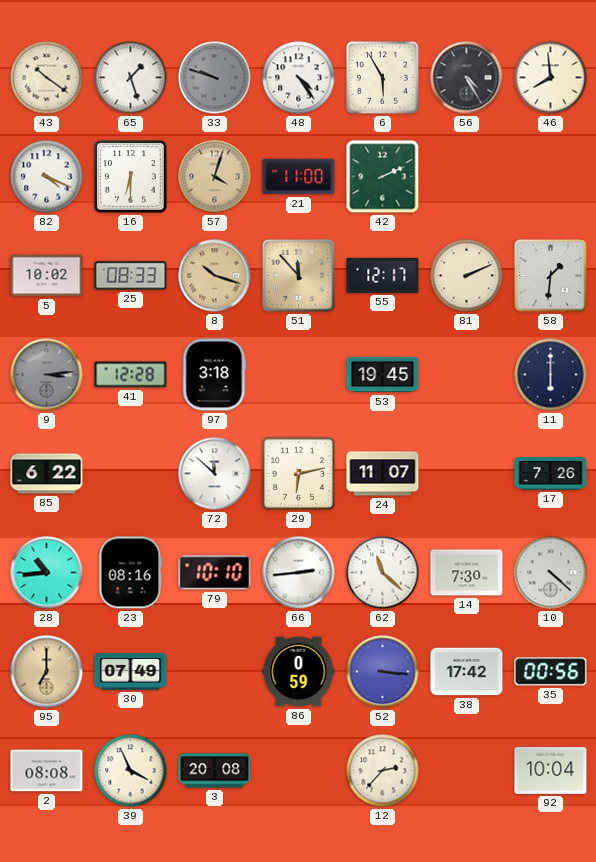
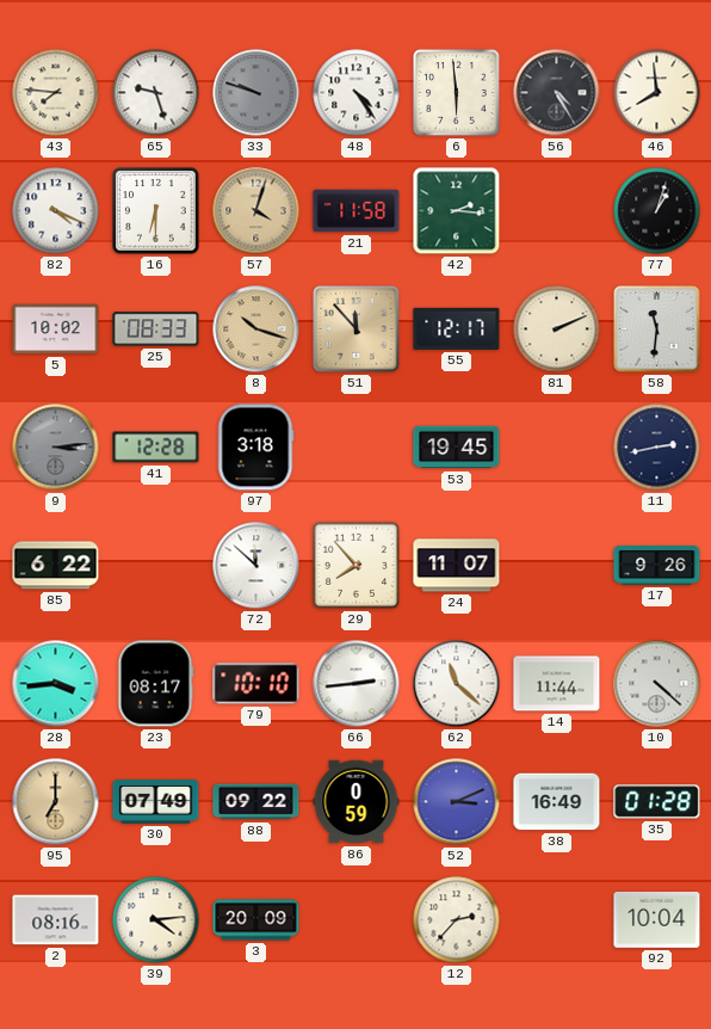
43: 10:21 -> 7:46 (56, 93)
65: 1:27 -> 9:27 (156, 93)
6: 5:55 -> 5:59 (457, 93)
21: 11:00 -> 11:58 (357, 211)
42: 2:11 -> 2:16 (457, 211)
77: none -> 1:03 (657, 211)
58: 1:31 -> 11:31 (657, 329)
11: 6:00 -> 2:43 (657, 448)
29: 6:13 -> 7:53 (355, 565)
17: 7:26 -> 9:26 (657, 566)
28: 10:44 -> 3:44 (56, 684)
23: 08:16 -> 08:17 (155, 684)
14: 7:30 -> 11:44 (557, 684)
88: none -> 09:22 (256, 802)
52: 3:16 -> 3:11 (457, 802)
38: 17:42 -> 16:49 (557, 802)
35: 00:56 -> 01:28 (657, 802)
2: 08:08 -> 08:16 (56, 920)
39: 3:56 -> 4:14 (156, 920)
3: 20:08 -> 20:09 (256, 920)
